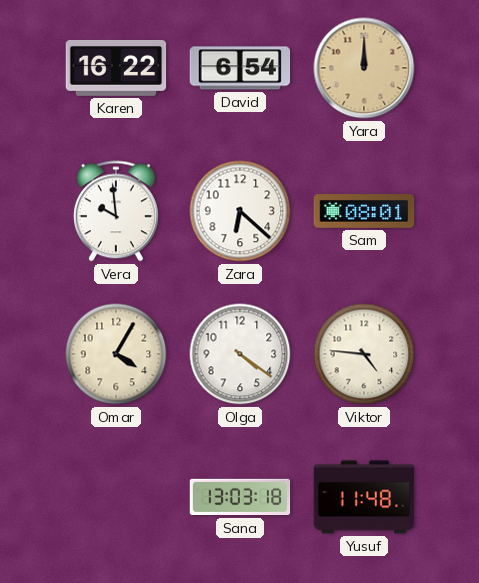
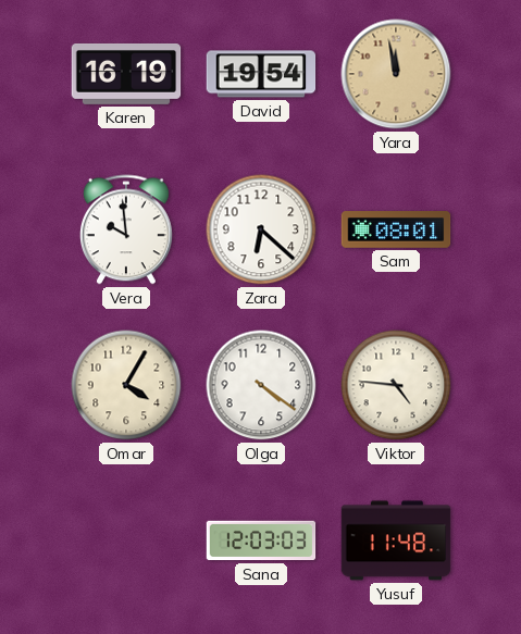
Karen: 16:22 -> 16:19 (126, 74)
David: 6:54 -> 19:54 (261, 74)
Yara: 12:00 -> 11:58 (396, 74)
Sana: 13:03 -> 12:03 (261, 540)
